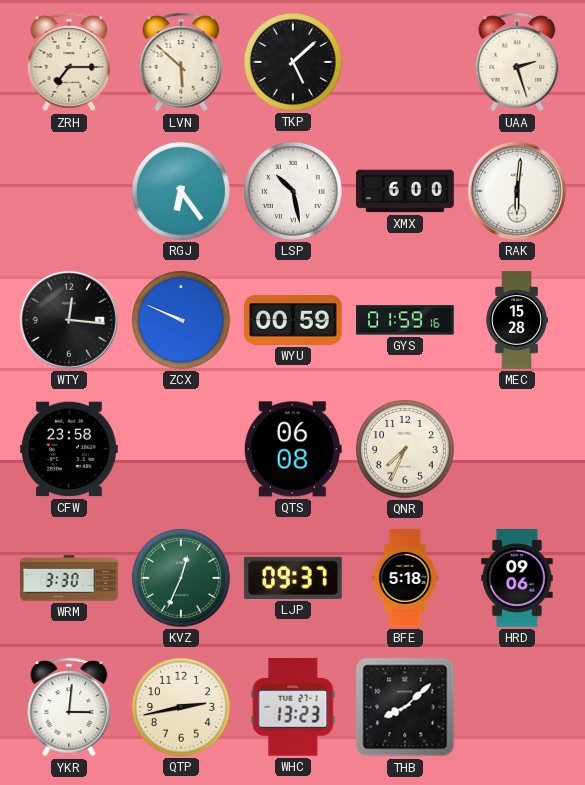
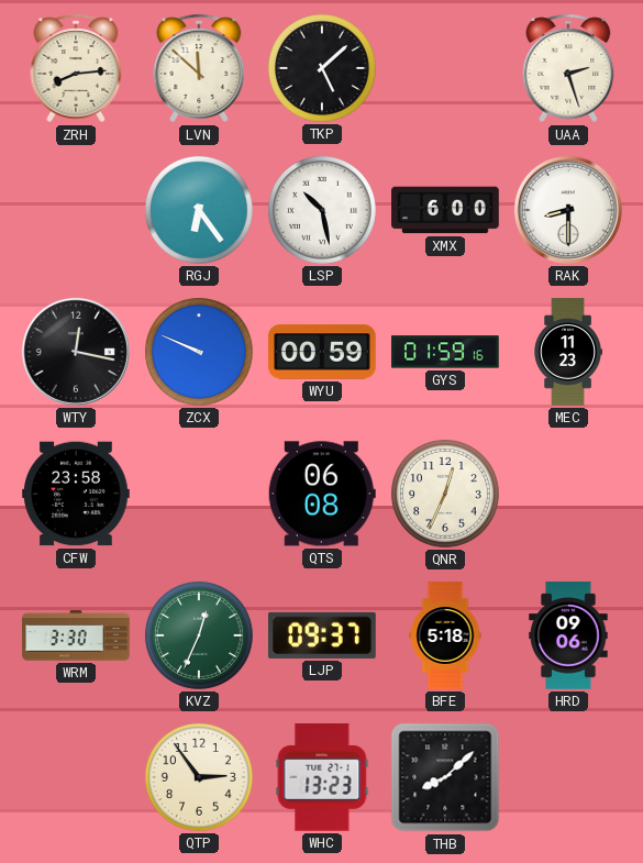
ZRH: 7:15 -> 8:14 (76, 68)
LVN: 5:52 -> 11:52 (199, 68)
RAK: 6:01 -> 8:30 (568, 210)
WTY: 12:16 -> 12:17 (76, 352)
MEC: 15:28 -> 11:23 (567, 352)
QNR: 7:34 -> 12:34 (445, 494)
YKR: 3:01 -> none (69, 707)
QTP: 2:43 -> 2:54 (199, 777)
